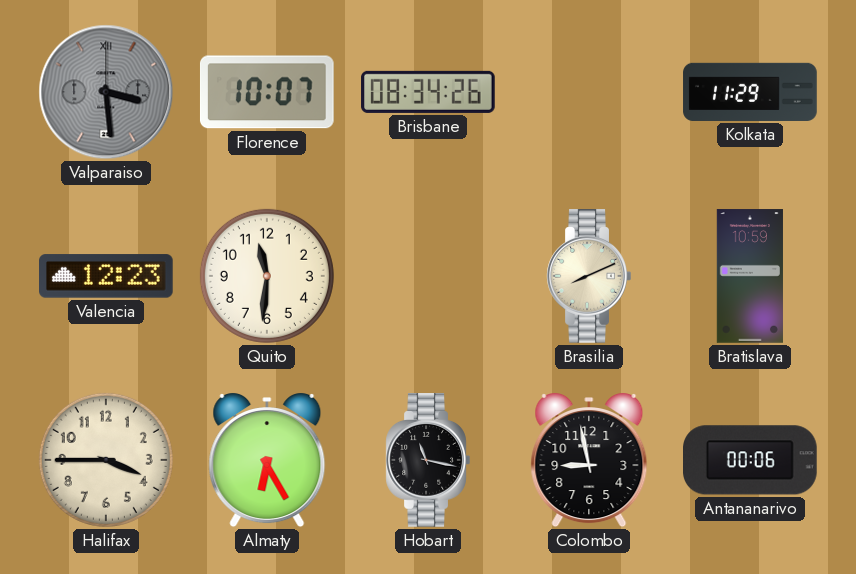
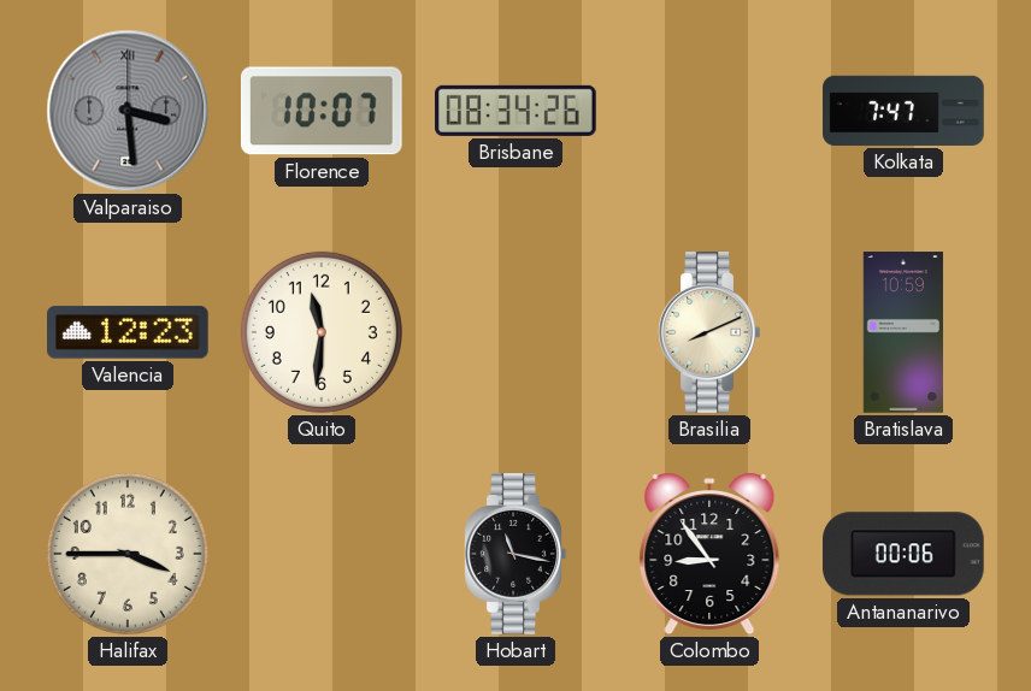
Kolkata: 11:29 -> 7:47 (903, 111)
Almaty: 6:25 -> none (267, 461)
Colombo: 8:58 -> 8:54 (709, 555)
